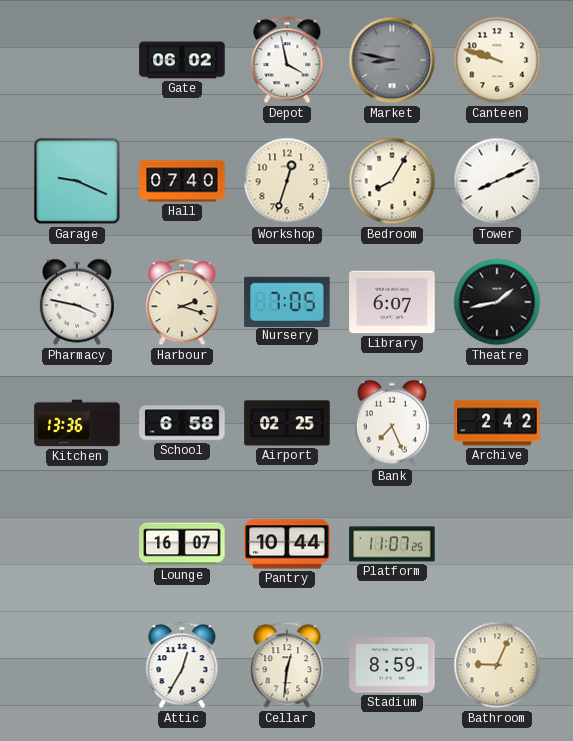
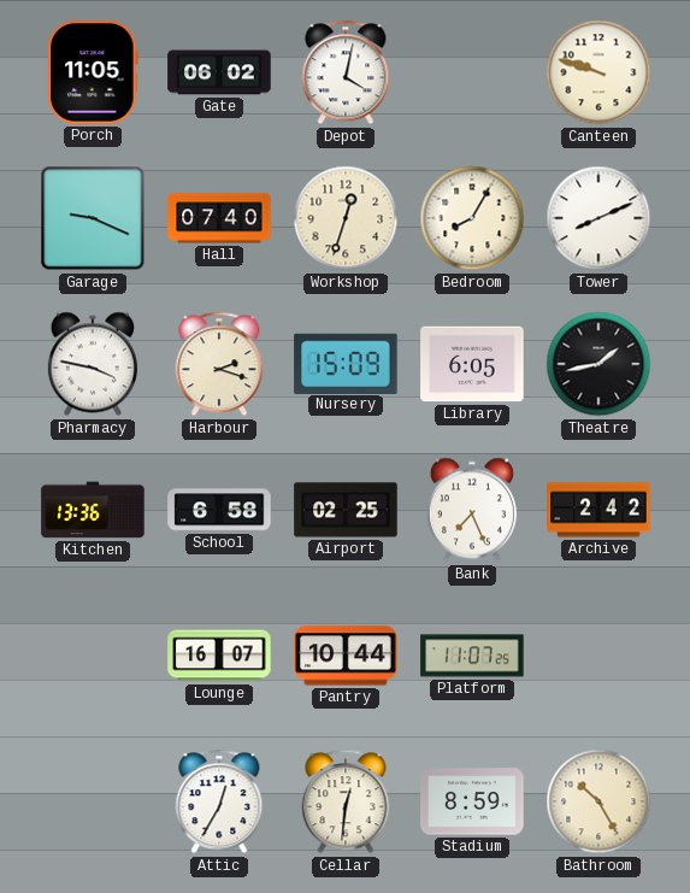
Porch: none -> 11:05 (93, 72)
Depot: 3:58 -> 4:02 (346, 72)
Market: 8:47 -> none (392, 60)
Nursery: 7:05 -> 15:09 (346, 363)
Library: 6:07 -> 6:05 (472, 364)
Bathroom: 9:04 -> 10:25 (598, 801)
